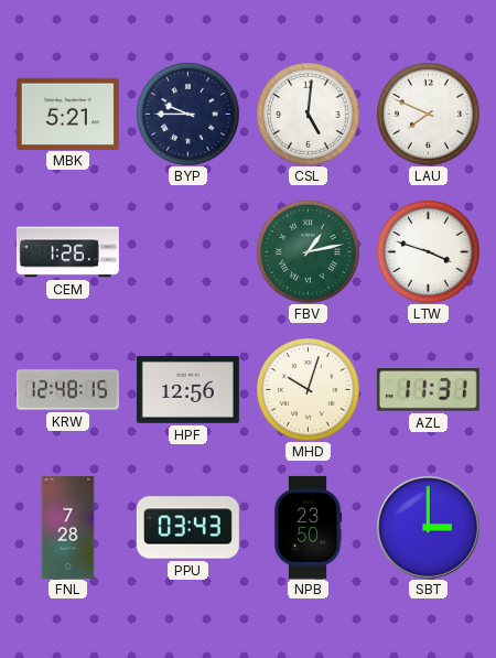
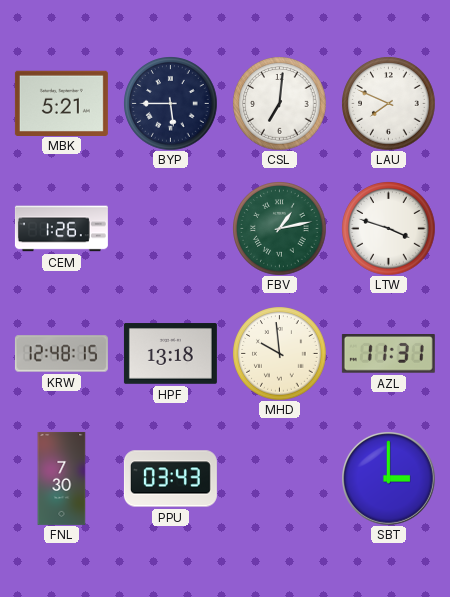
BYP: 9:45 -> 5:45 (170, 103)
CSL: 5:01 -> 7:01 (279, 103)
HPF: 12:56 -> 13:18 (170, 354)
MHD: 10:03 -> 9:59 (279, 353)
FNL: 7:28 -> 7:30 (62, 478)
NPB: 23:50 -> none (308, 527)
